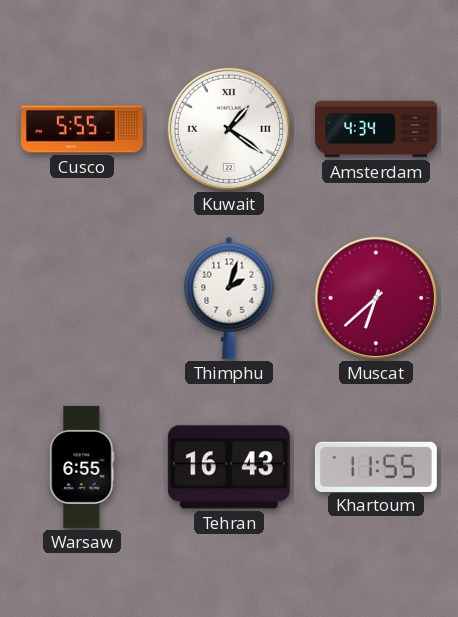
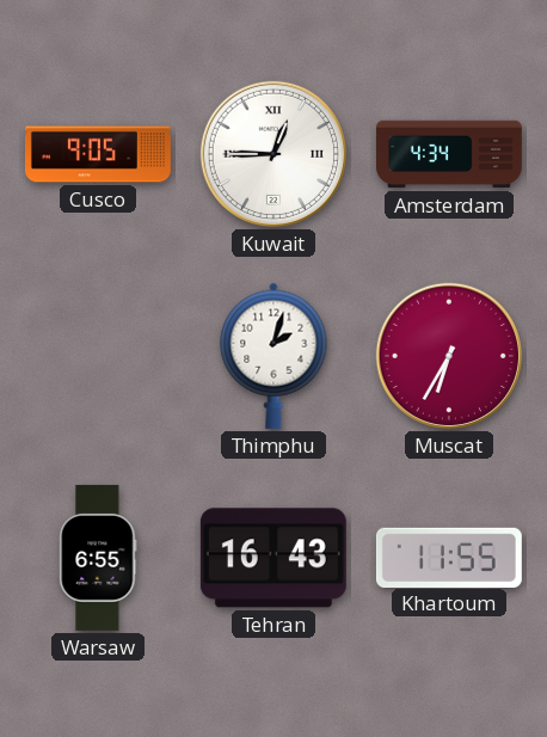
Cusco: 5:55 -> 9:05 (98, 154)
Kuwait: 1:21 -> 12:45 (273, 154)
Muscat: 6:38 -> 6:35 (449, 356)
